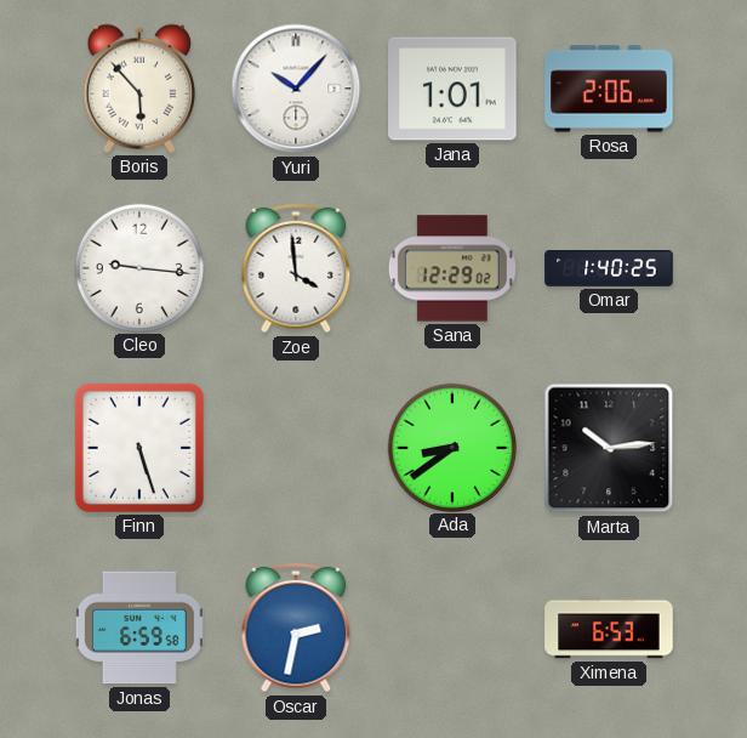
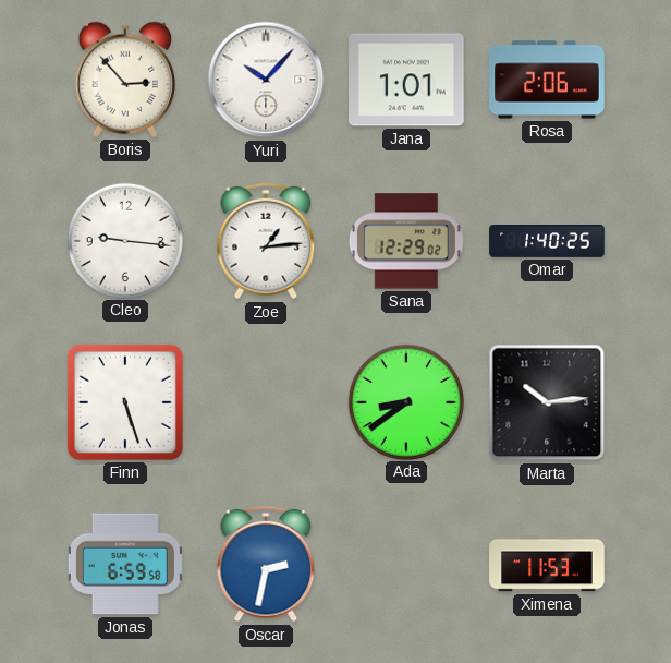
Boris: 5:53 -> 2:53 (125, 80)
Zoe: 3:59 -> 1:14 (266, 241)
Ximena: 6:53 -> 11:53 (547, 564)
